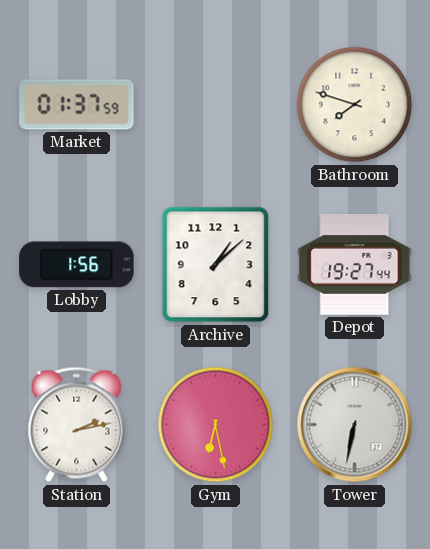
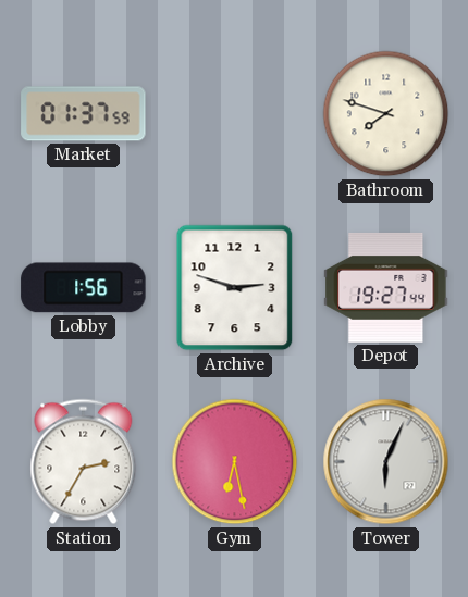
Archive: 1:08 -> 2:48 (235, 288)
Station: 2:13 -> 2:35 (84, 462)
Tower: 6:32 -> 6:04 (386, 462)
